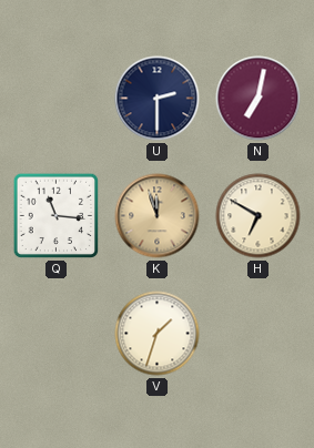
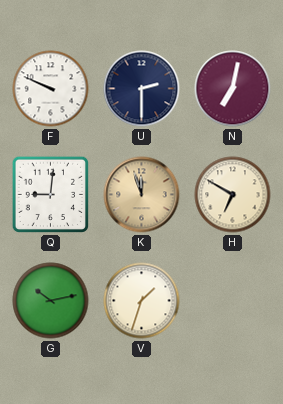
F: none -> 9:49 (51, 89)
Q: 11:16 -> 9:01 (51, 195)
G: none -> 10:13 (51, 301)
